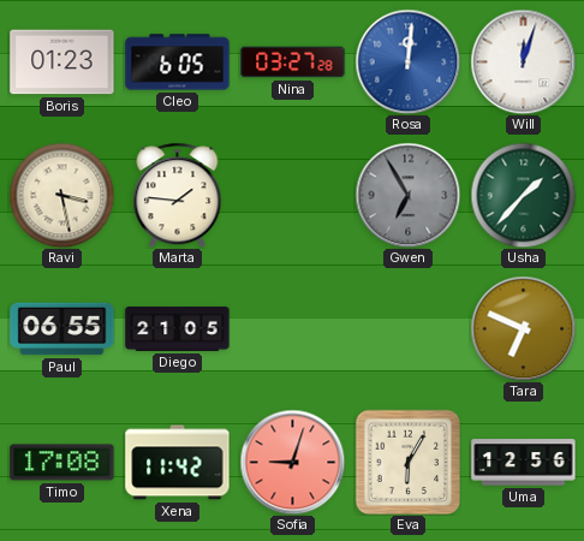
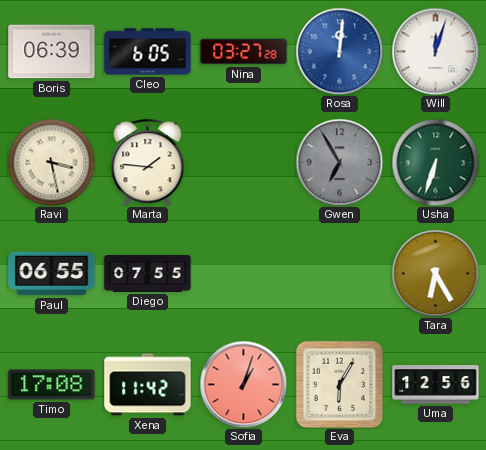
Boris: 01:23 -> 06:39 (52, 52)
Usha: 1:37 -> 6:33 (435, 162)
Diego: 21:05 -> 07:55 (148, 273)
Tara: 6:49 -> 6:25 (435, 273)
Sofia: 9:03 -> 1:03 (243, 384)
